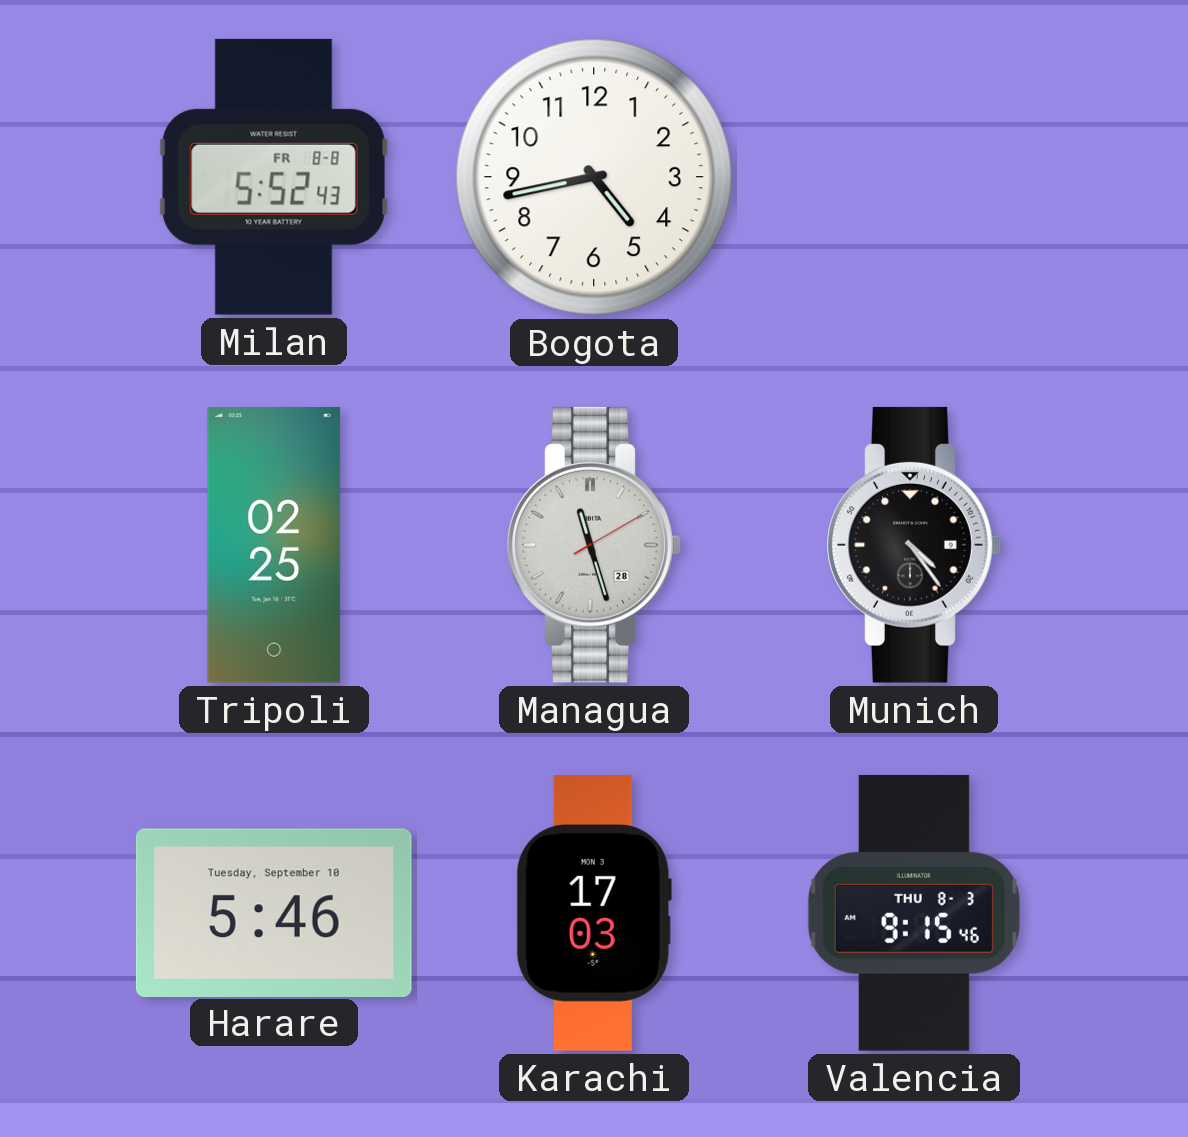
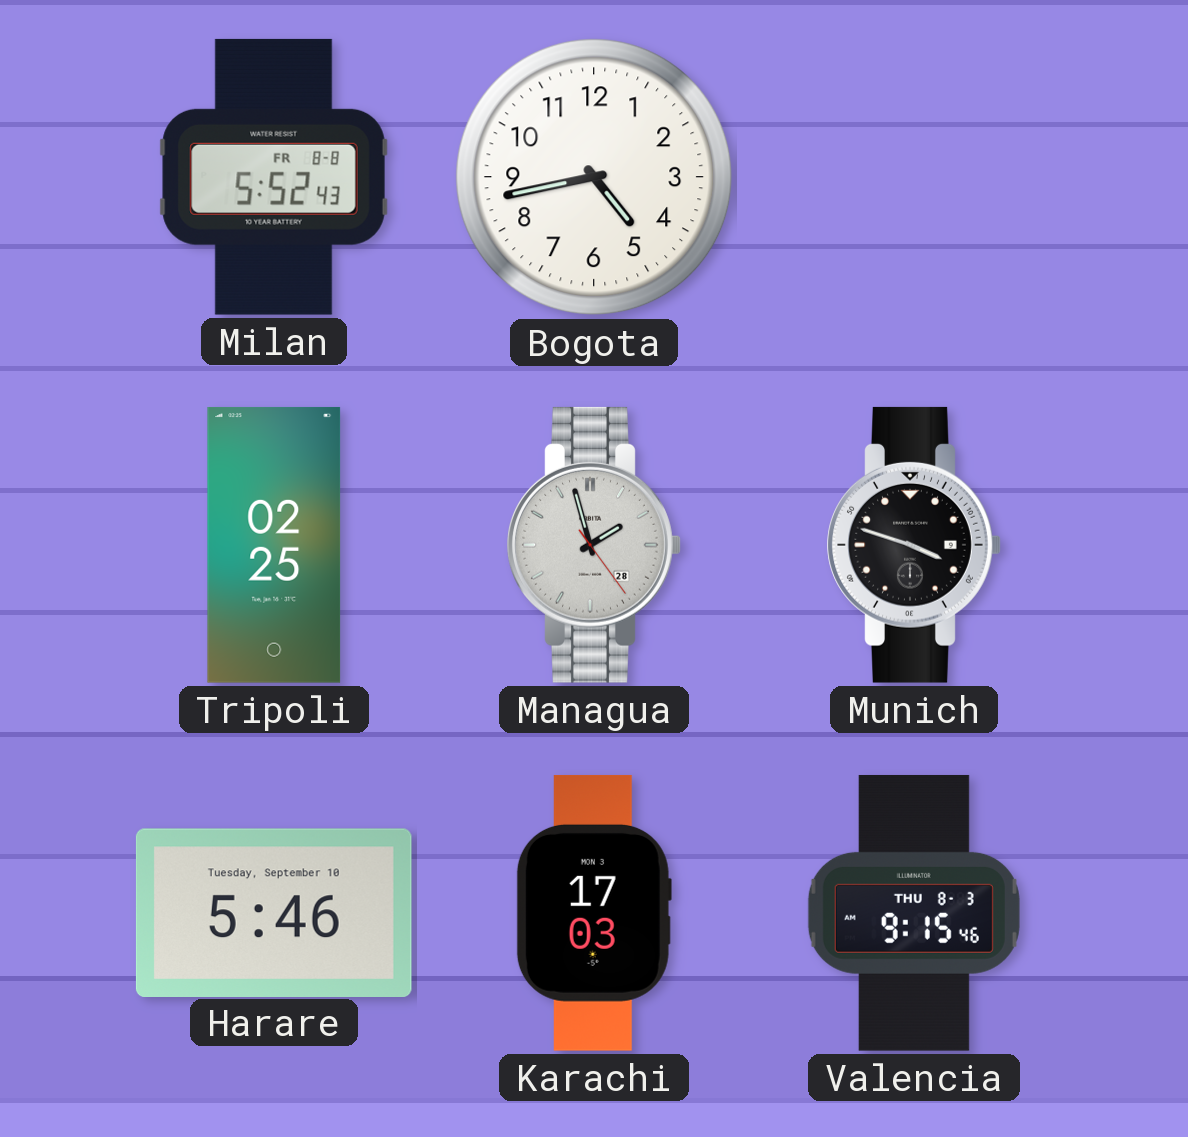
Managua: 11:27 -> 1:57 (594, 545)
Munich: 4:24 -> 3:48 (914, 545)
